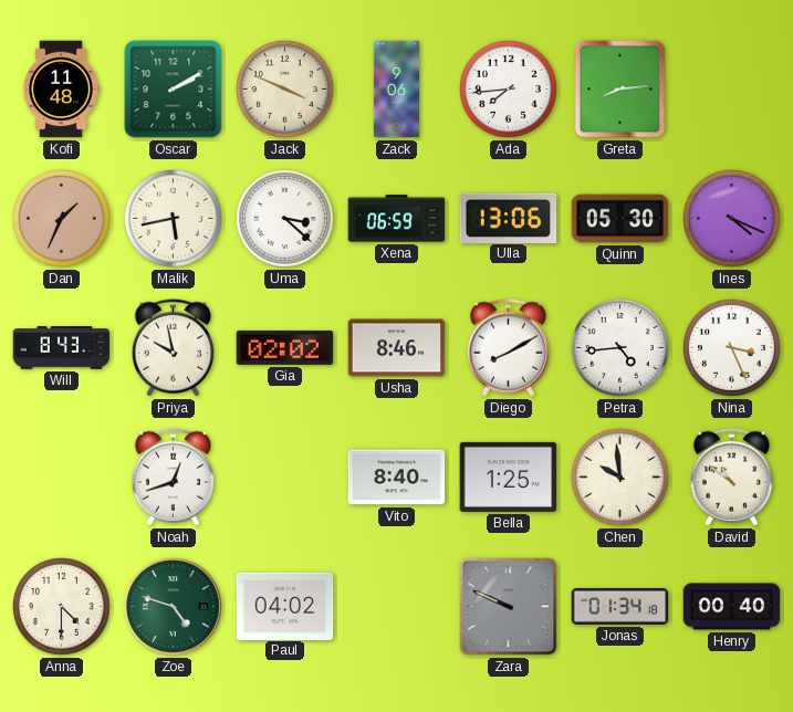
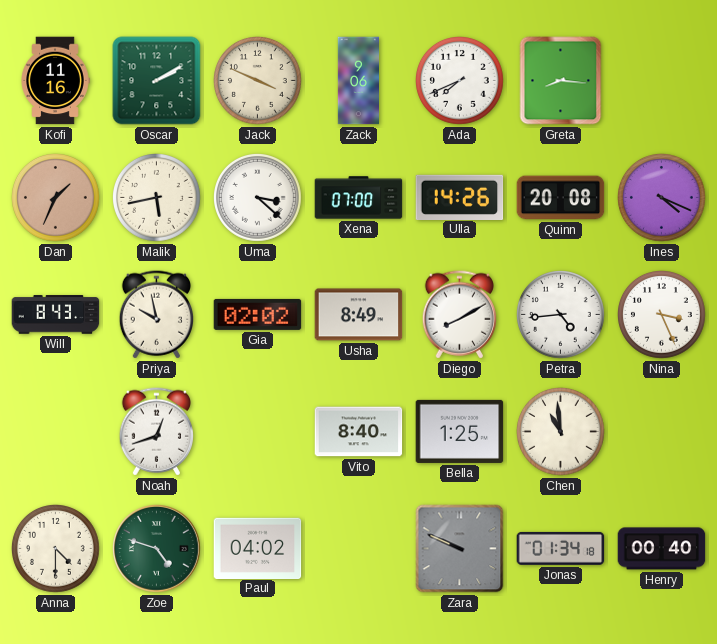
Kofi: 11:48 -> 11:16 (55, 81)
Ada: 7:44 -> 7:41 (460, 81)
Greta: 8:14 -> 8:16 (561, 81)
Xena: 06:59 -> 07:00 (359, 198)
Ulla: 13:06 -> 14:26 (460, 197)
Quinn: 05:30 -> 20:08 (561, 198)
Usha: 8:46 -> 8:49 (359, 315)
Chen: 9:59 -> 10:59 (561, 432)
David: 10:51 -> none (731, 478)
